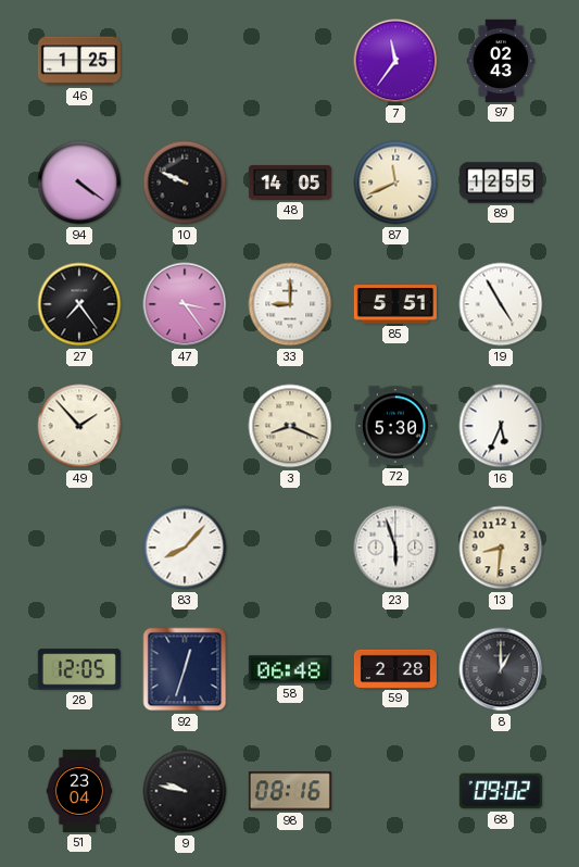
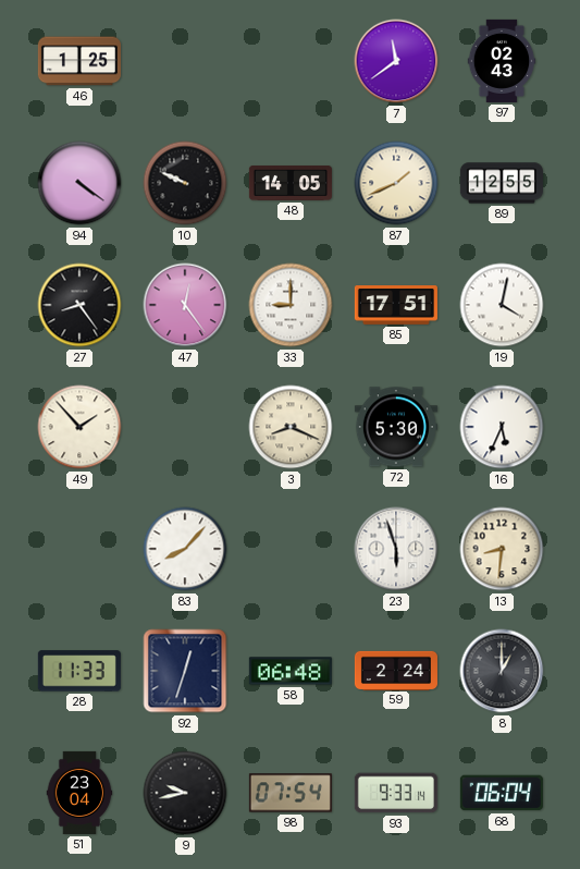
7: 11:36 -> 11:39 (396, 61)
87: 11:41 -> 1:41 (396, 183)
27: 7:24 -> 8:24 (79, 305)
47: 3:24 -> 12:24 (185, 305)
85: 5:51 -> 17:51 (396, 306)
19: 4:55 -> 4:02 (502, 305)
28: 12:05 -> 11:33 (79, 671)
59: 2:28 -> 2:24 (396, 670)
9: 9:47 -> 9:43 (185, 793)
98: 08:16 -> 07:54 (291, 793)
93: none -> 9:33 (396, 793)
68: 09:02 -> 06:04 (502, 793)
